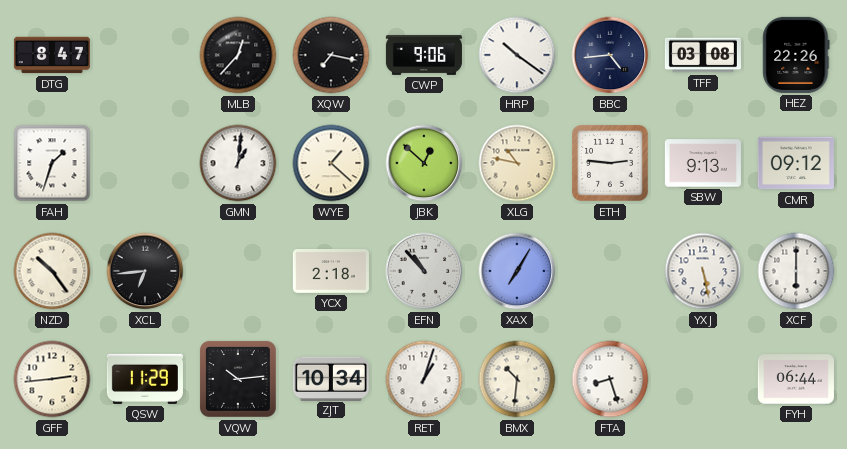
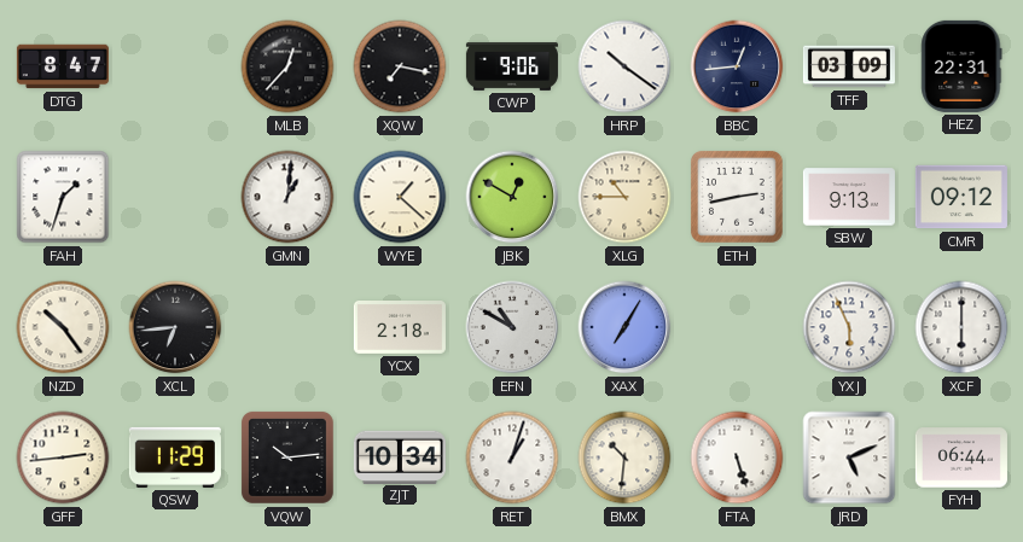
BBC: 4:44 -> 12:44 (737, 66)
TFF: 03:08 -> 03:09 (849, 66)
HEZ: 22:26 -> 22:31 (961, 66)
JBK: 12:52 -> 12:50 (512, 197)
XLG: 10:47 -> 10:45 (624, 197)
ETH: 2:46 -> 2:43 (737, 197)
EFN: 10:53 -> 10:50 (512, 327)
YXJ: 5:28 -> 5:56 (849, 327)
FTA: 8:27 -> 5:27 (737, 458)
JRD: none -> 5:11 (849, 458)
